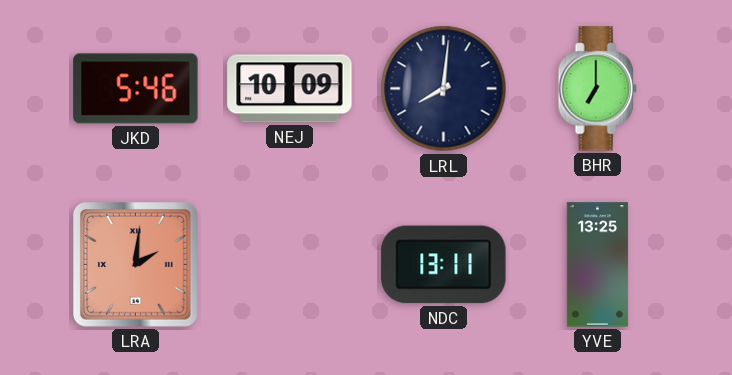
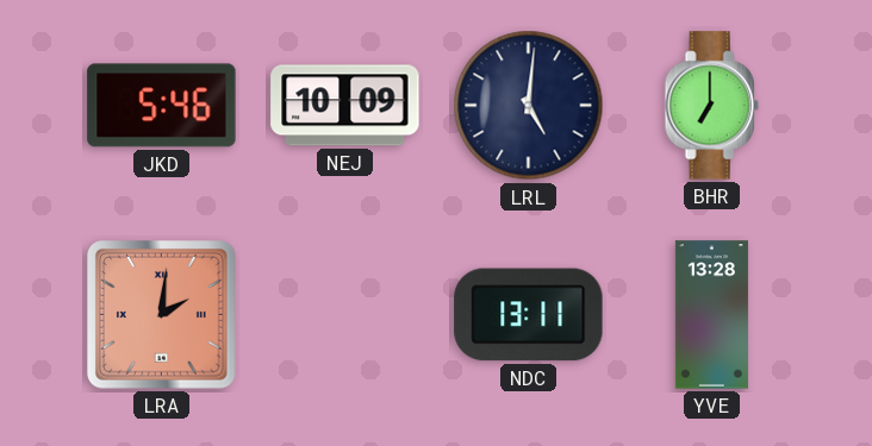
LRL: 8:01 -> 5:01 (529, 106)
YVE: 13:25 -> 13:28 (711, 315)
